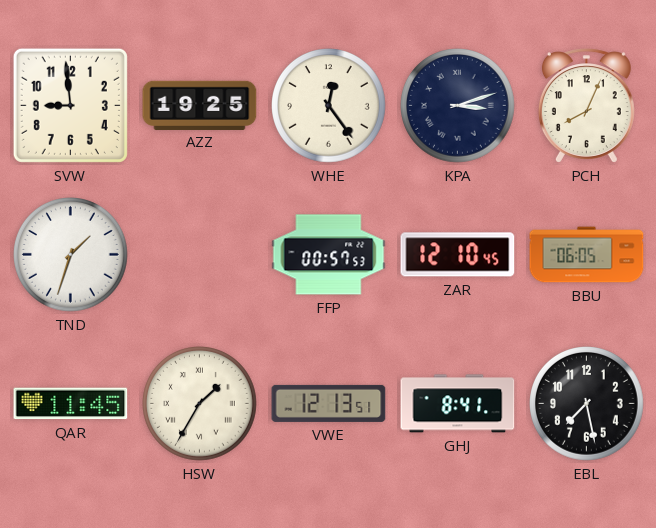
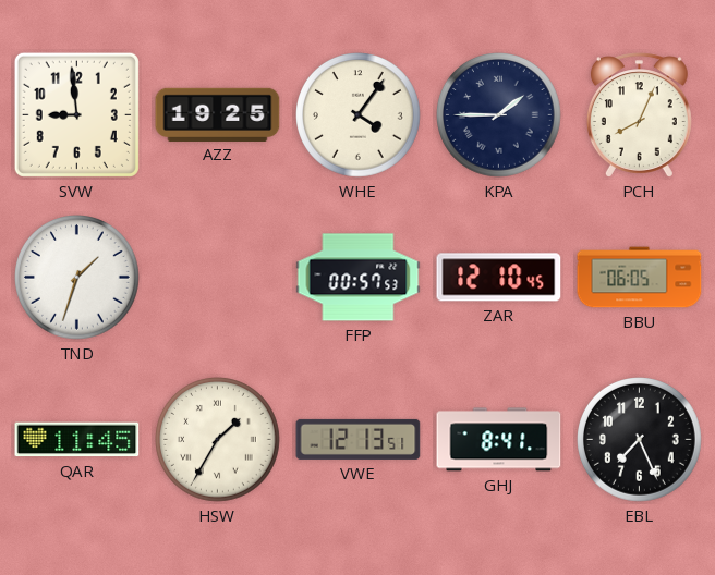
WHE: 12:24 -> 4:06 (359, 115)
KPA: 3:12 -> 1:45 (499, 115)
EBL: 7:28 -> 7:26 (640, 440)
